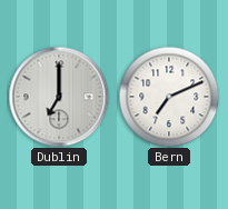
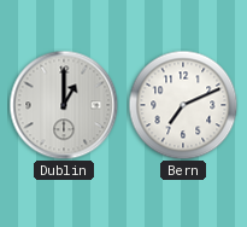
Dublin: 7:00 -> 1:00 (64, 105)
